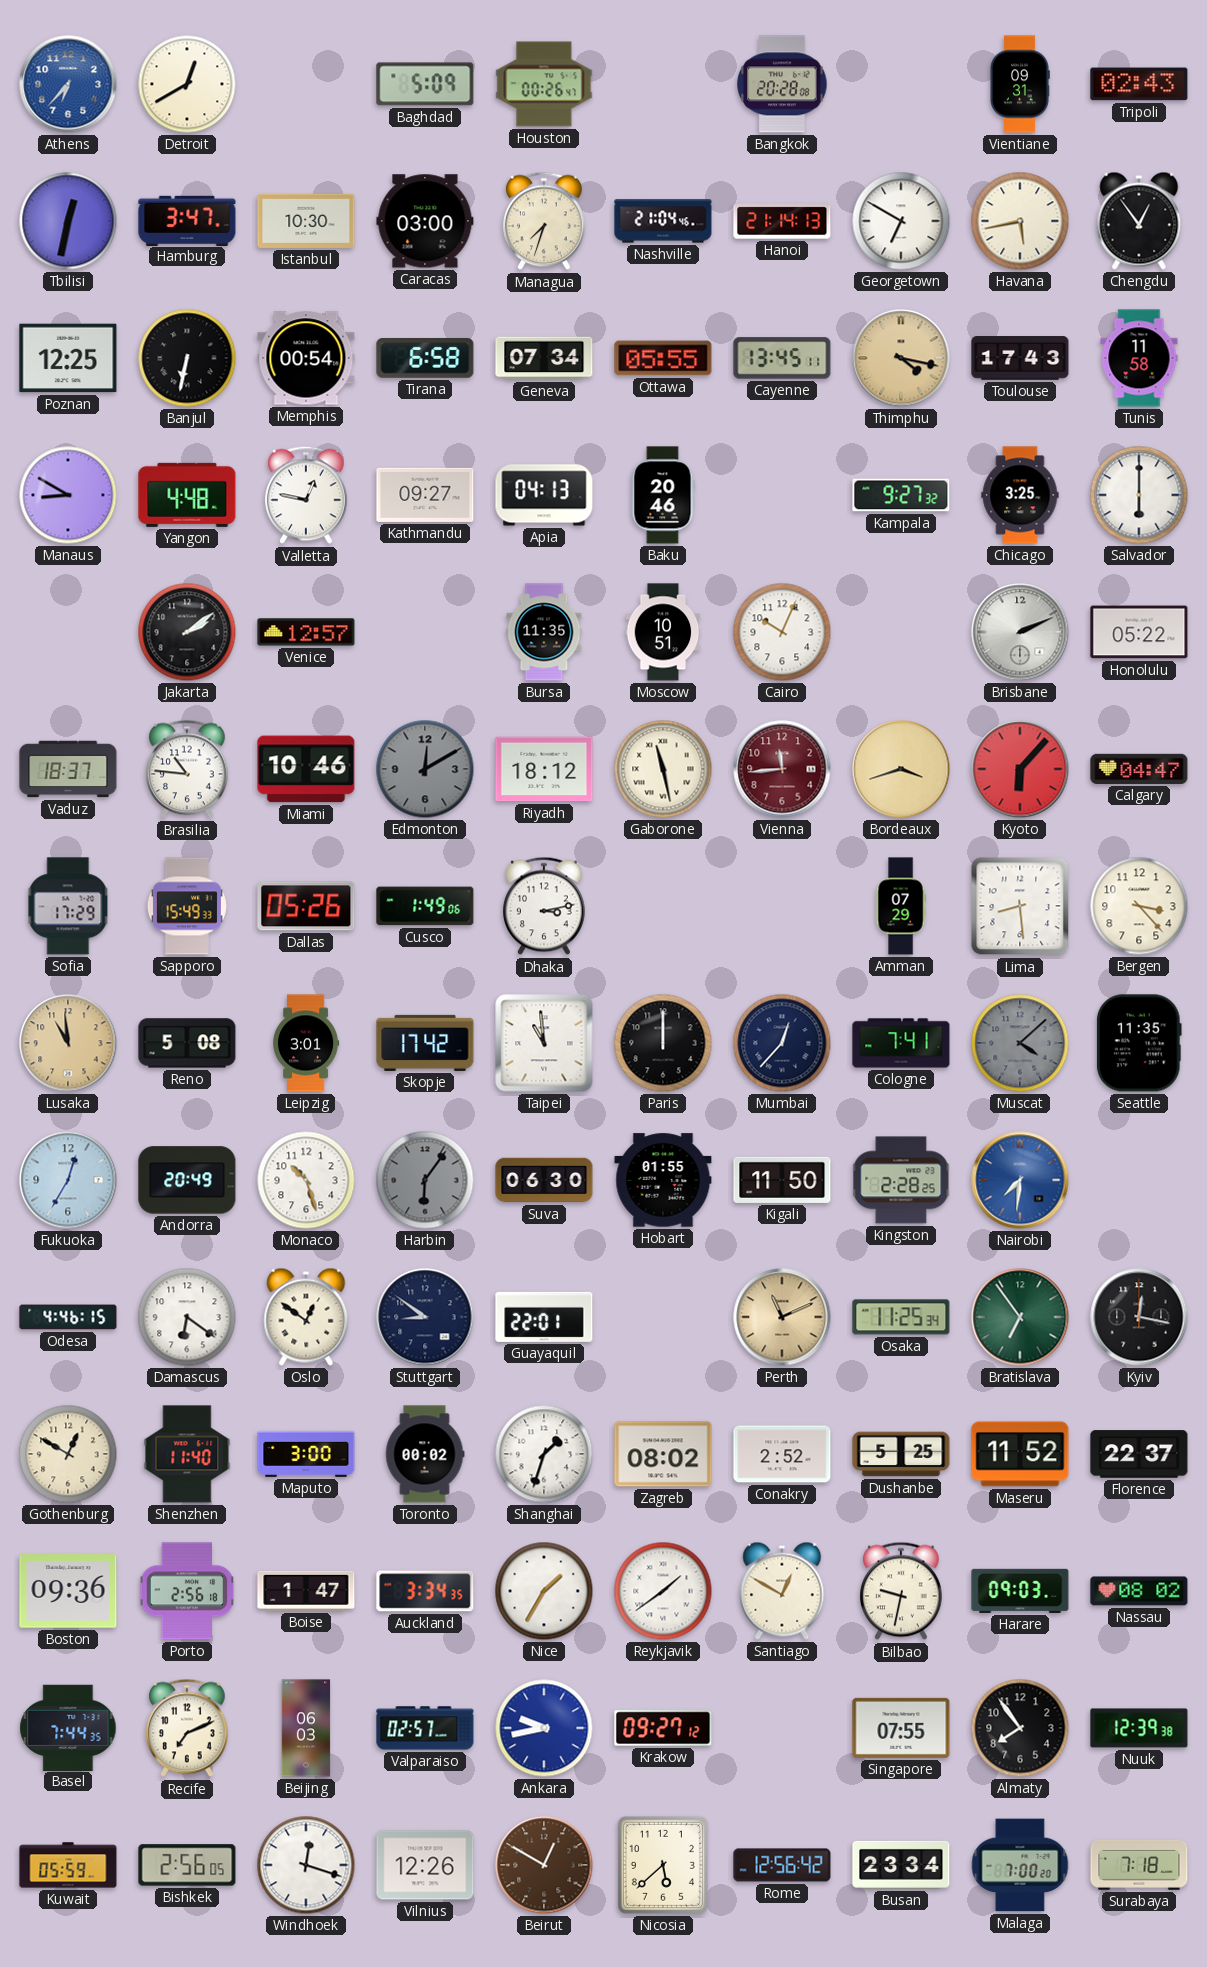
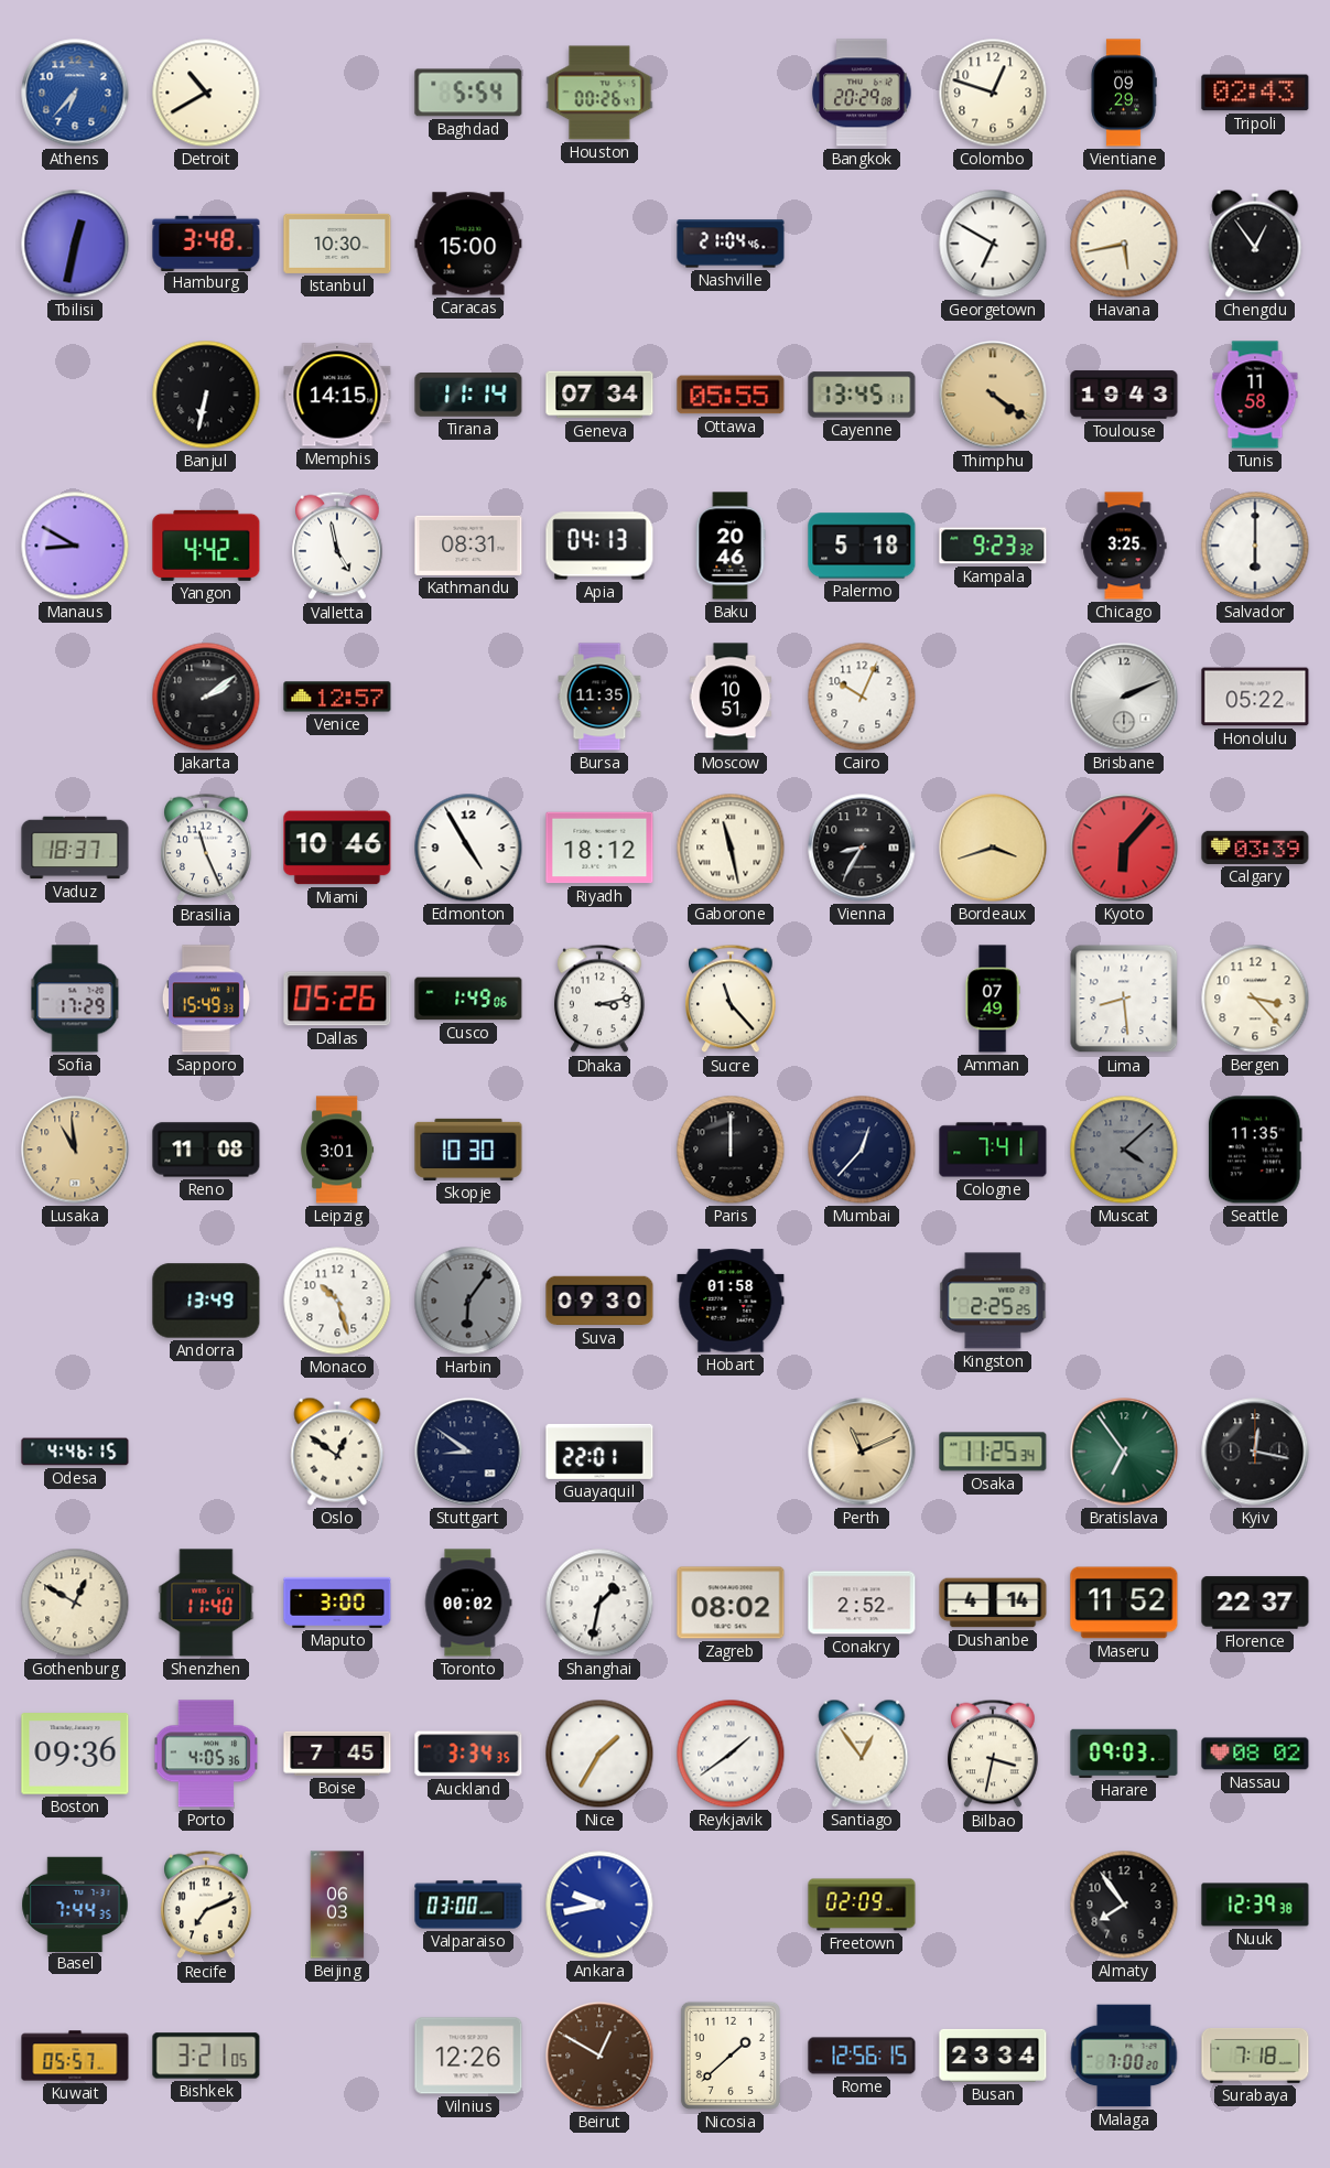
Detroit: 12:40 -> 10:40 (206, 93)
Baghdad: 5:09 -> 5:54 (468, 93)
Bangkok: 20:28 -> 20:29 (862, 93)
Colombo: none -> 12:48 (993, 93)
Vientiane: 09:31 -> 09:29 (1124, 93)
Hamburg: 3:47 -> 3:48 (206, 242)
Caracas: 03:00 -> 15:00 (468, 244)
Managua: 7:33 -> none (545, 221)
Hanoi: 21:14 -> none (782, 221)
Poznan: 12:25 -> none (68, 358)
Memphis: 00:54 -> 14:15 (337, 395)
Tirana: 6:58 -> 11:14 (468, 396)
Thimphu: 4:17 -> 4:21 (993, 395)
Toulouse: 17:43 -> 19:43 (1124, 395)
Yangon: 4:48 -> 4:42 (206, 546)
Valletta: 12:47 -> 4:58 (338, 546)
Kathmandu: 09:27 -> 08:31 (468, 546)
Palermo: none -> 5:18 (862, 546)
Kampala: 9:27 -> 9:23 (993, 546)
Brasilia: 10:46 -> 11:26 (207, 848)
Edmonton: 12:10 -> 4:55 (468, 848)
Edmonton dial: grey -> white (468, 848)
Vienna: 11:44 -> 8:35 (862, 848)
Vienna dial: burgundy -> black (862, 848)
Calgary: 04:47 -> 03:39 (1255, 848)
Sucre: none -> 11:23 (732, 999)
Amman: 07:29 -> 07:49 (993, 999)
Reno: 5:08 -> 11:08 (206, 1150)
Skopje: 17:42 -> 10:30 (468, 1150)
Taipei: 10:59 -> none (544, 1043)
Fukuoka: 12:35 -> none (68, 1180)
Andorra: 20:49 -> 13:49 (206, 1301)
Suva: 06:30 -> 09:30 (599, 1301)
Hobart: 01:55 -> 01:58 (731, 1301)
Kigali: 11:50 -> none (782, 1180)
Kingston: 2:28 -> 2:25 (993, 1301)
Nairobi: 7:31 -> none (1020, 1180)
Damascus: 6:21 -> none (187, 1317)
Shanghai: 1:33 -> 1:32 (599, 1603)
Dushanbe: 5:25 -> 4:14 (993, 1603)
Porto: 2:56 -> 4:05 (206, 1754)
Boise: 1:47 -> 7:45 (337, 1754)
Santiago: 12:50 -> 12:54 (862, 1754)
Bilbao: 9:32 -> 3:32 (994, 1754)
Valparaiso: 02:57 -> 03:00 (468, 1905)
Krakow: 09:27 -> none (663, 1728)
Freetown: none -> 02:09 (862, 1905)
Singapore: 07:55 -> none (901, 1728)
Kuwait: 05:59 -> 05:57 (75, 2056)
Bishkek: 2:56 -> 3:21 (206, 2056)
Windhoek: 12:18 -> none (306, 1865)
Nicosia: 5:38 -> 1:38 (731, 2056)
Rome: 12:56:42 -> 12:56:15 (862, 2056)
